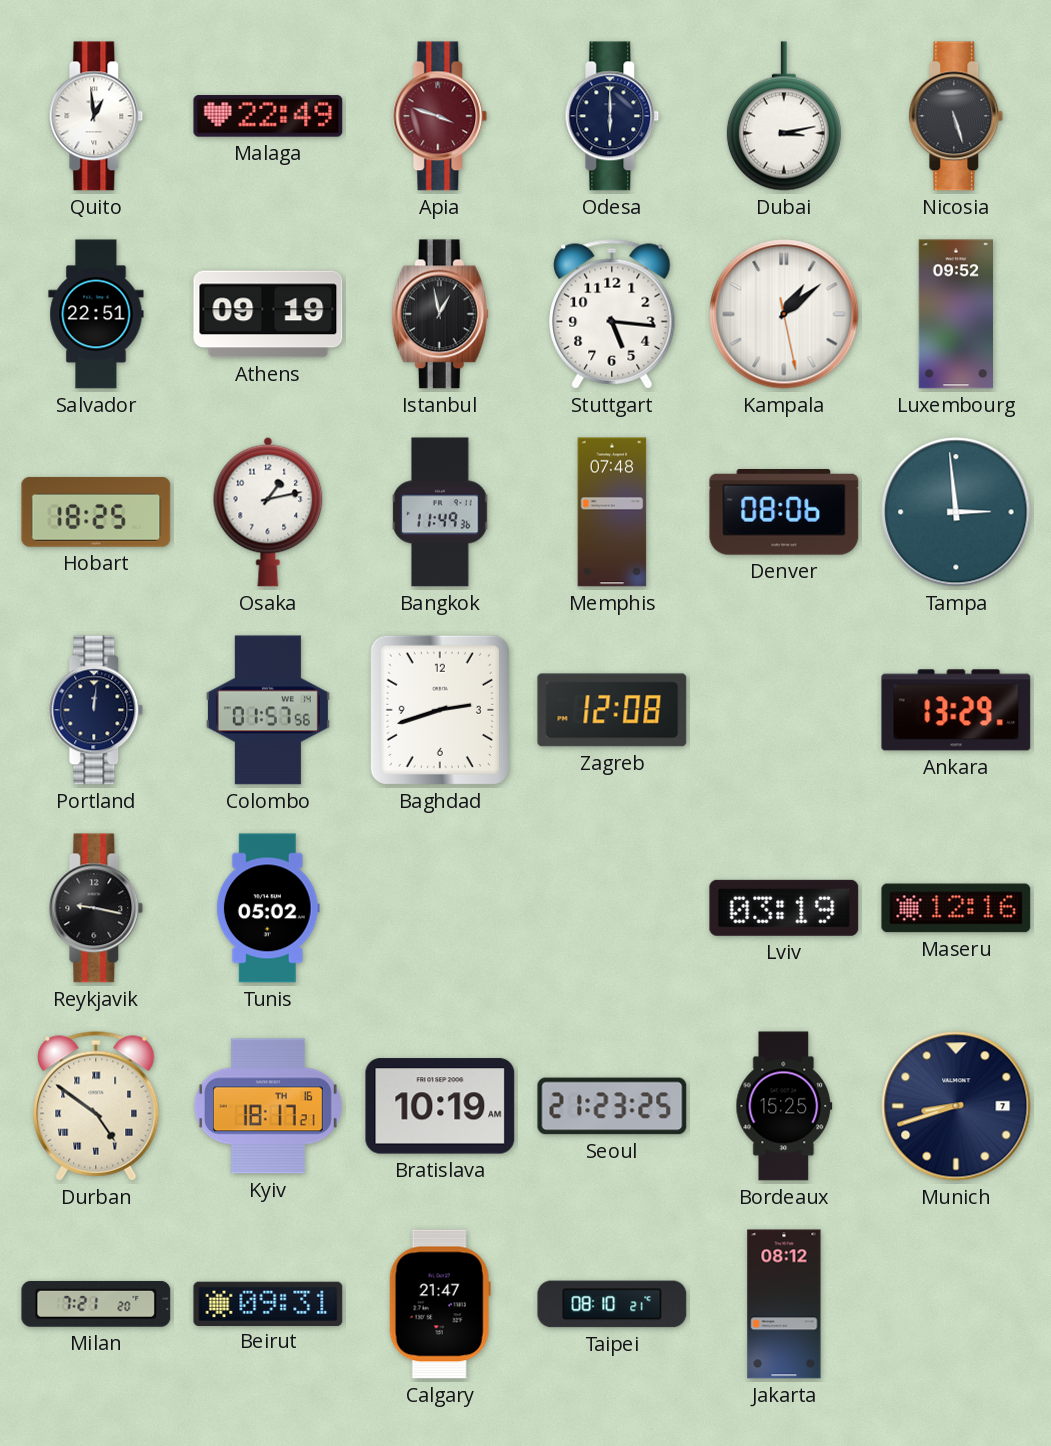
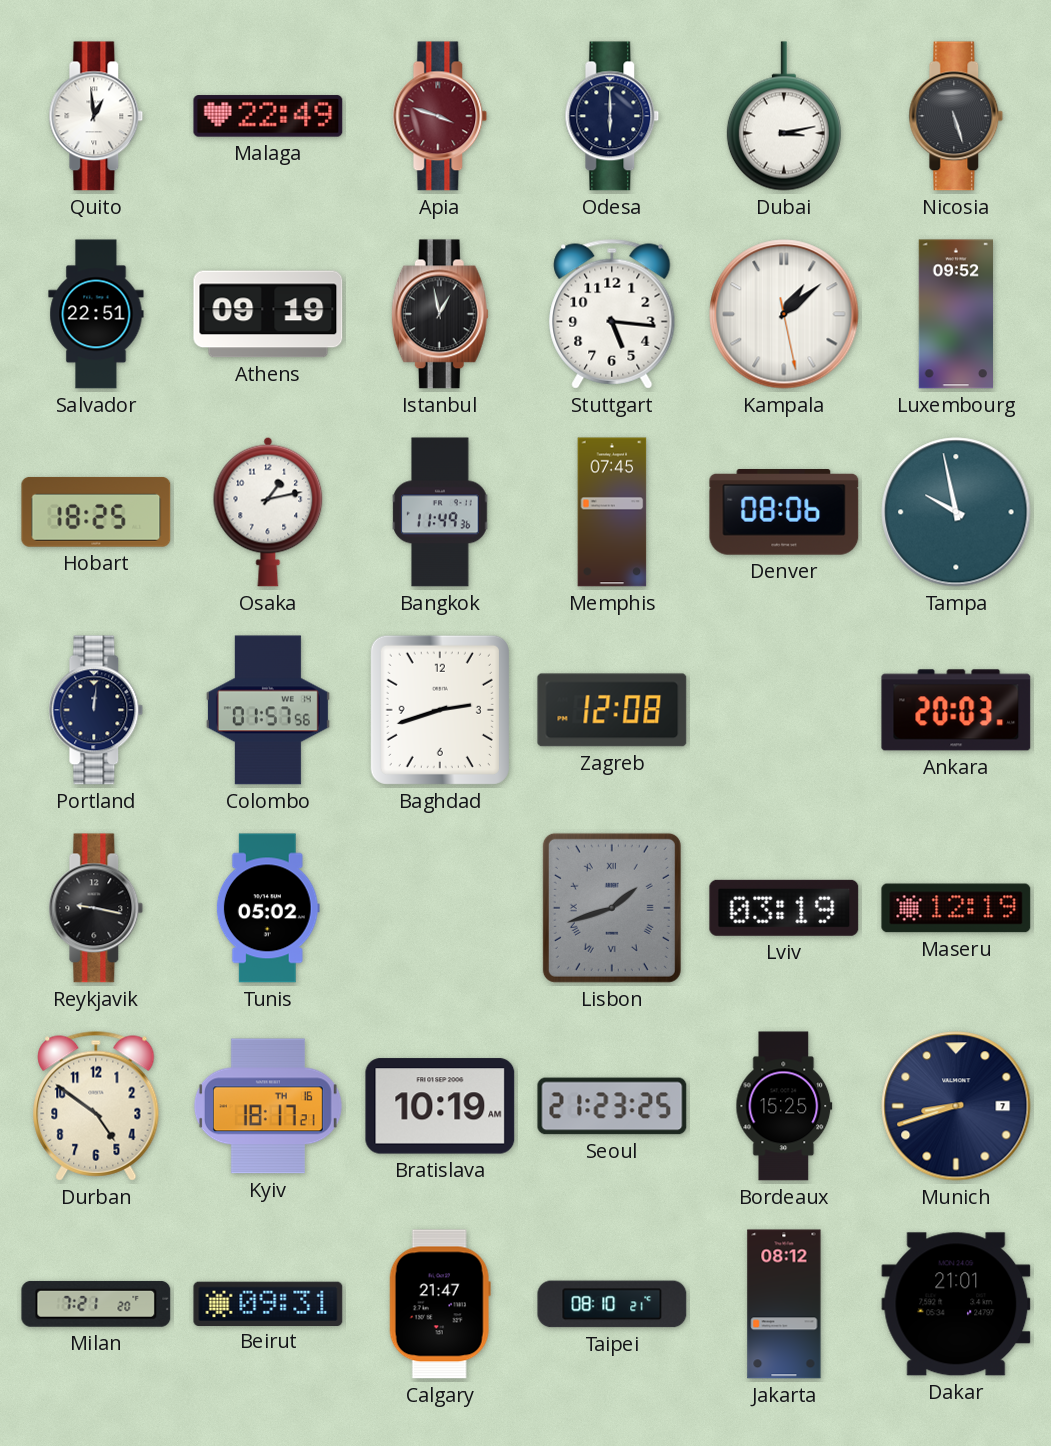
Memphis: 07:48 -> 07:45 (612, 512)
Tampa: 2:59 -> 9:58 (956, 512)
Ankara: 13:29 -> 20:03 (956, 710)
Lisbon: none -> 1:42 (612, 908)
Maseru: 12:16 -> 12:19 (956, 908)
Durban numerals: Roman -> Arabic (96, 1106)
Dakar: none -> 21:01 (956, 1304)
